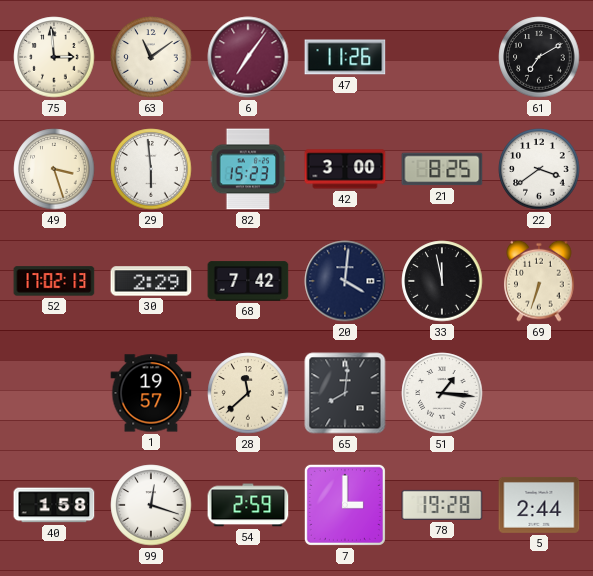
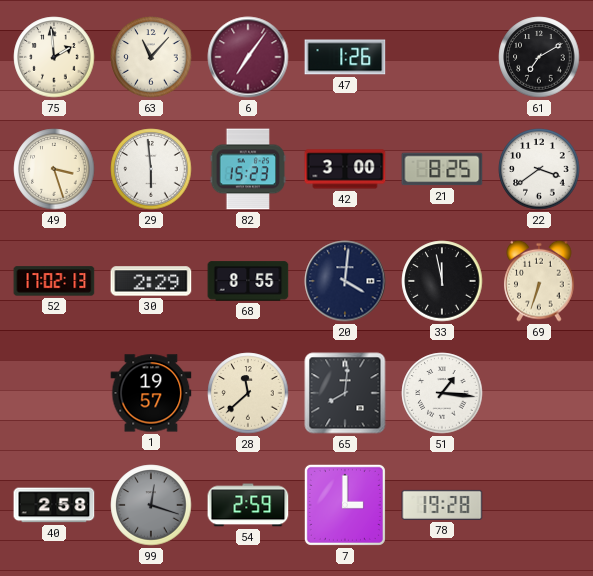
75: 2:59 -> 1:59 (54, 57)
63: 11:09 -> 11:07 (151, 57)
47: 11:26 -> 1:26 (345, 57)
68: 7:42 -> 8:55 (248, 281)
40: 1:58 -> 2:58 (54, 505)
99 dial: white -> grey (151, 505)
5: 2:44 -> none (539, 505)
